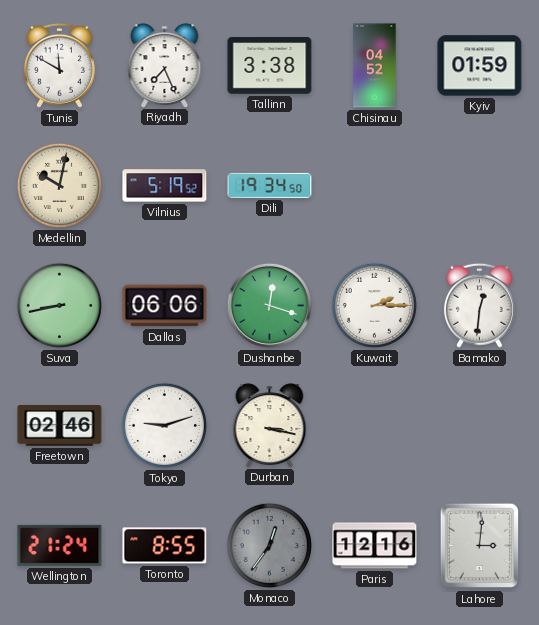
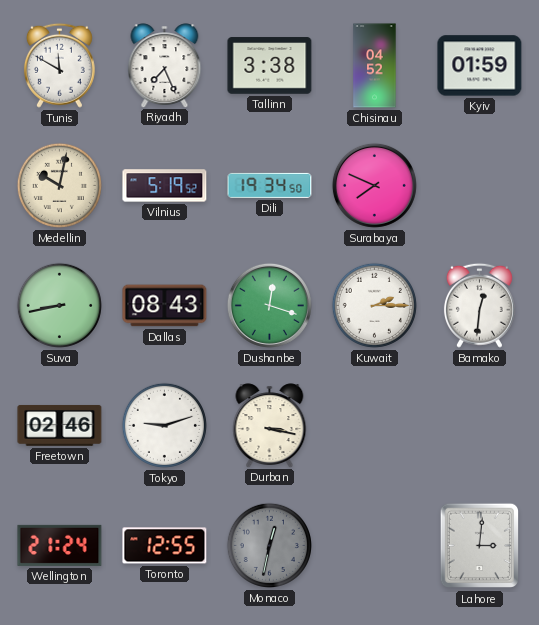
Surabaya: none -> 7:49 (374, 185)
Dallas: 06:06 -> 08:43 (165, 306)
Toronto: 8:55 -> 12:55 (165, 546)
Monaco: 12:36 -> 12:32 (269, 545)
Paris: 12:16 -> none (375, 546)
